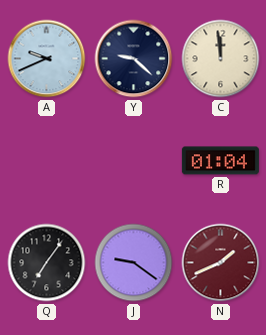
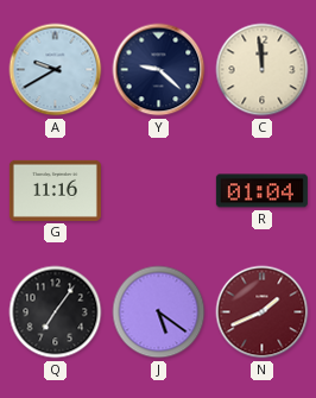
A: 9:41 -> 9:40 (56, 70)
G: none -> 11:16 (55, 190)
J: 9:21 -> 5:21 (159, 312)
